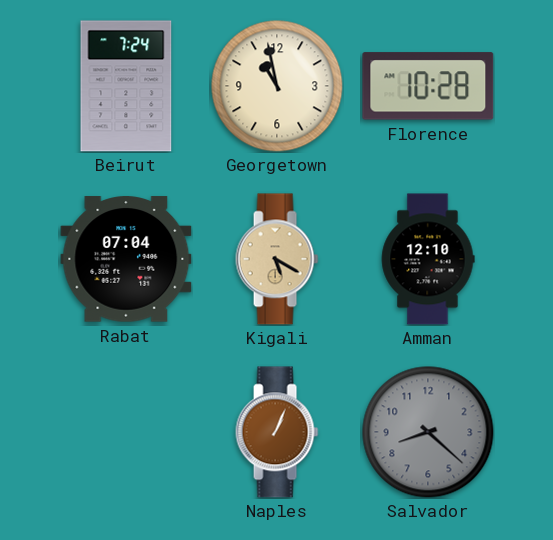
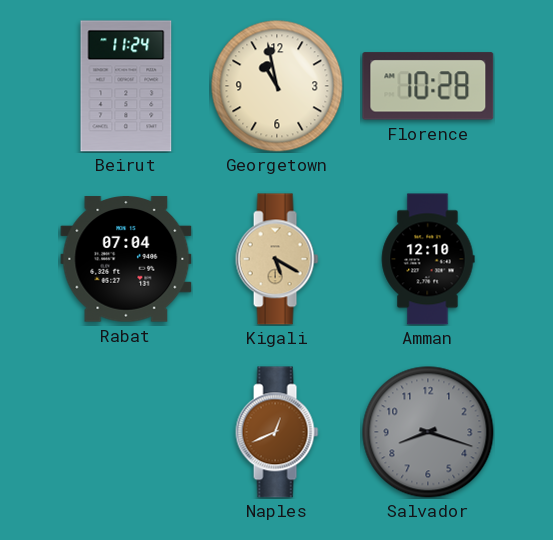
Beirut: 7:24 -> 11:24 (126, 86)
Naples: 1:04 -> 12:41 (277, 432)
Salvador: 8:22 -> 8:18 (428, 432)
